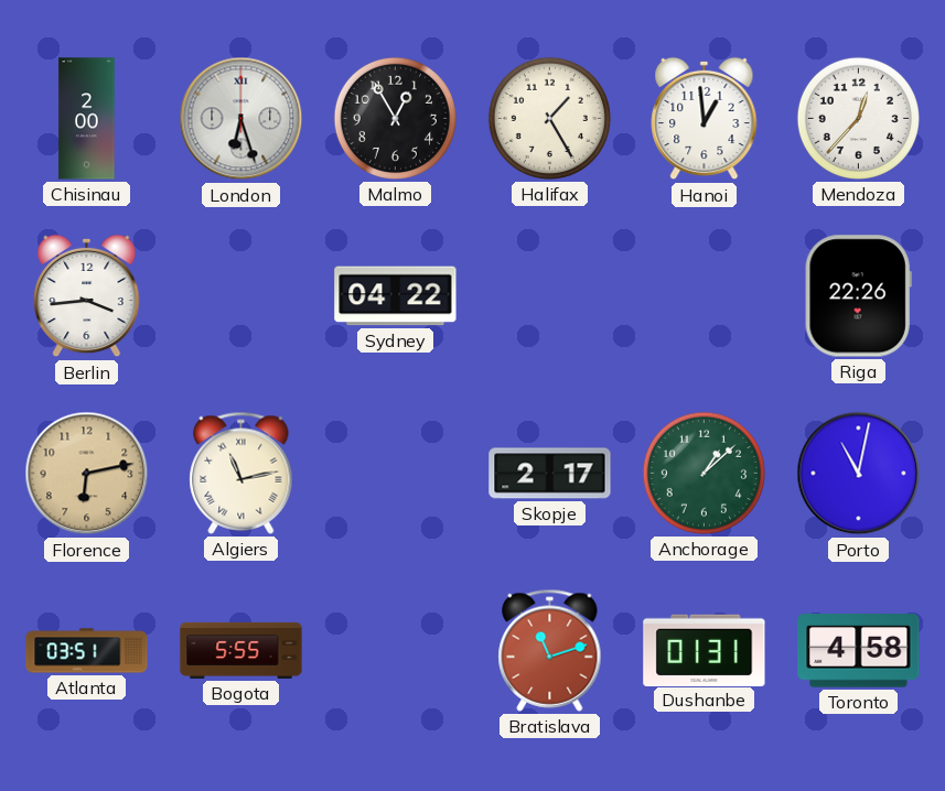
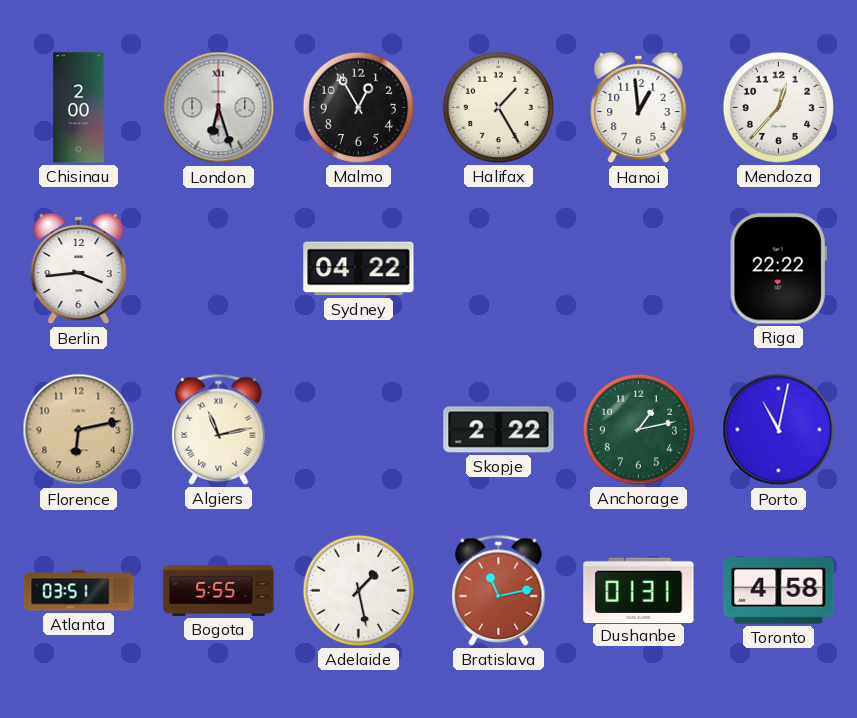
Riga: 22:26 -> 22:22 (778, 269)
Skopje: 2:17 -> 2:22 (499, 430)
Anchorage: 1:08 -> 1:13 (638, 429)
Adelaide: none -> 1:28 (358, 590)
Bratislava: 11:12 -> 11:13 (499, 590)
